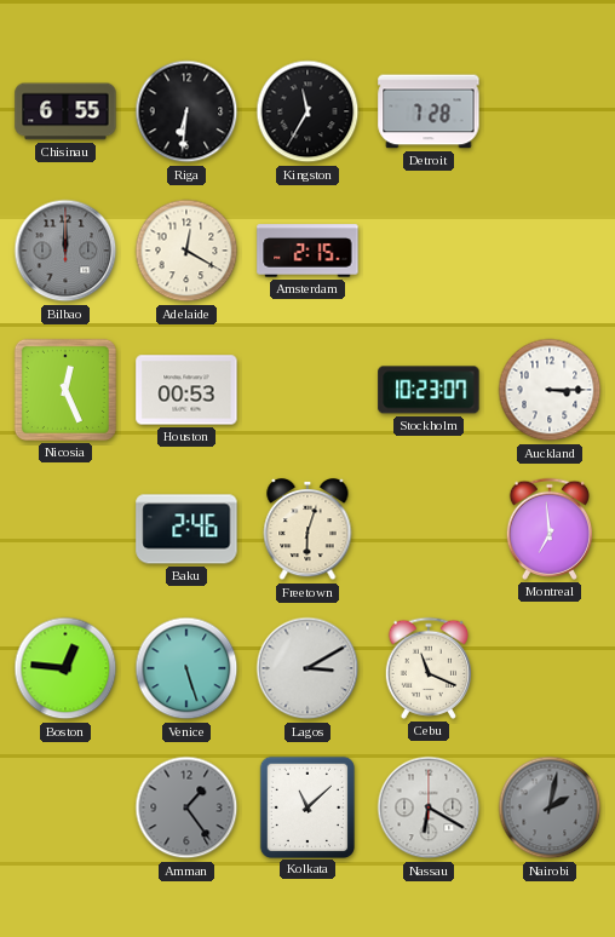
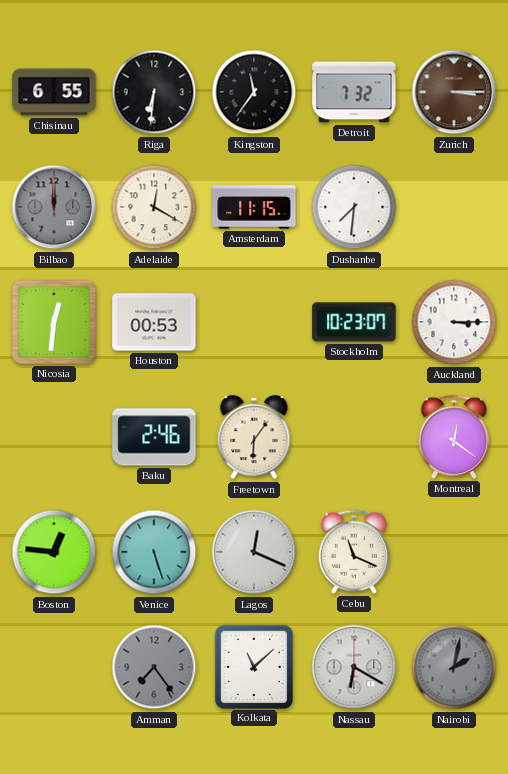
Kingston: 11:35 -> 11:36 (254, 92)
Detroit: 7:28 -> 7:32 (354, 92)
Zurich: none -> 3:15 (454, 92)
Amsterdam: 2:15 -> 11:15 (254, 207)
Dushanbe: none -> 7:31 (354, 207)
Nicosia: 12:26 -> 12:31 (54, 322)
Freetown: 6:03 -> 6:06 (254, 437)
Montreal: 6:59 -> 12:21 (453, 437)
Lagos: 3:10 -> 12:19 (254, 552)
Amman: 1:24 -> 7:24 (154, 667)
